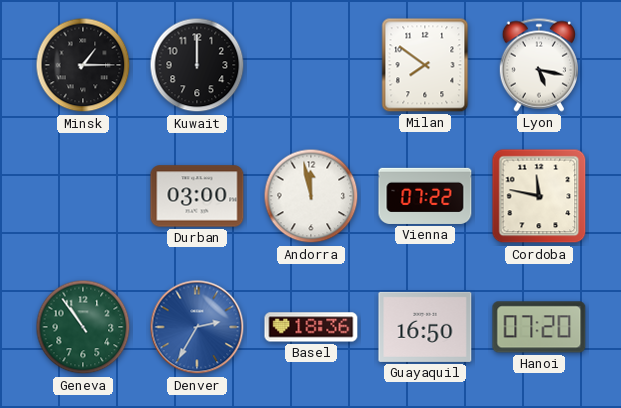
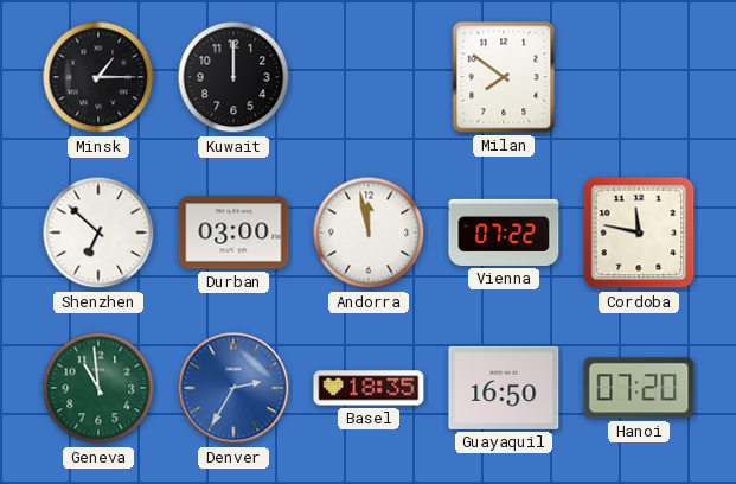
Lyon: 5:17 -> none (538, 65)
Shenzhen: none -> 6:52 (98, 233)
Geneva: 10:54 -> 10:59 (98, 388)
Basel: 18:36 -> 18:35 (369, 388)
